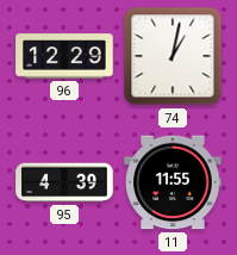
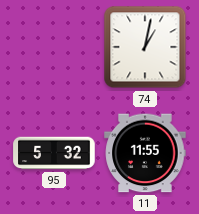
96: 12:29 -> none (64, 56)
95: 4:39 -> 5:32 (54, 153)
